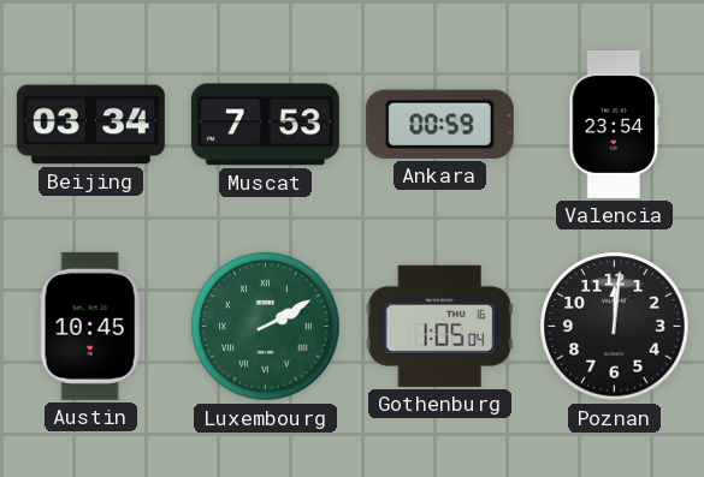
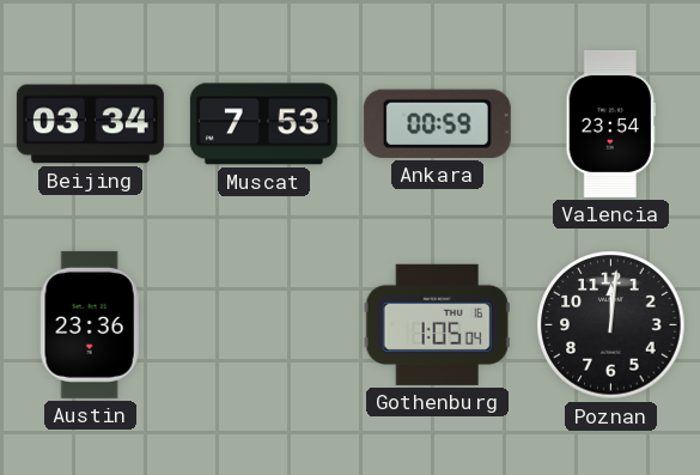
Austin: 10:45 -> 23:36 (90, 324)
Luxembourg: 2:10 -> none (266, 327)
